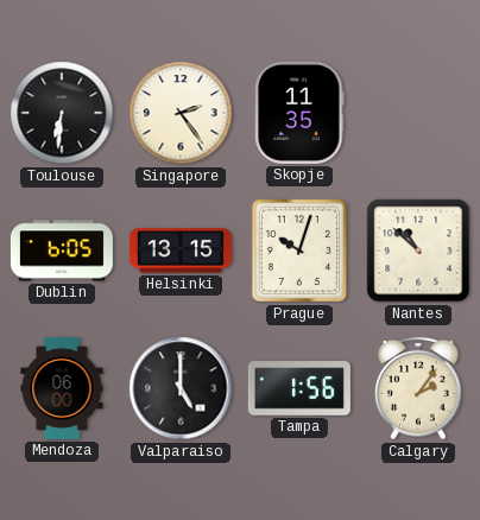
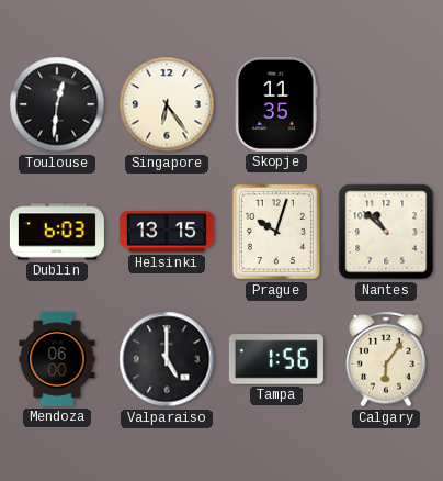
Toulouse: 6:31 -> 12:31 (57, 104)
Singapore: 2:24 -> 6:24 (167, 104)
Dublin: 6:05 -> 6:03 (57, 232)
Calgary: 2:06 -> 6:06 (386, 359)
